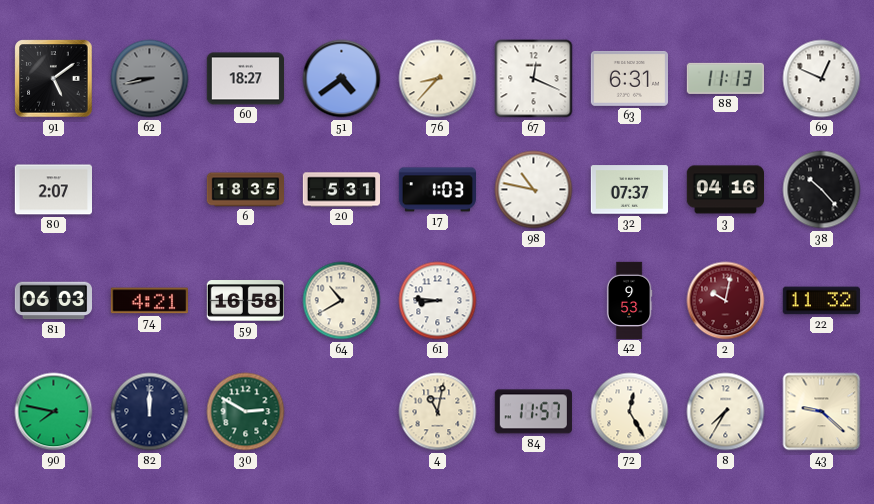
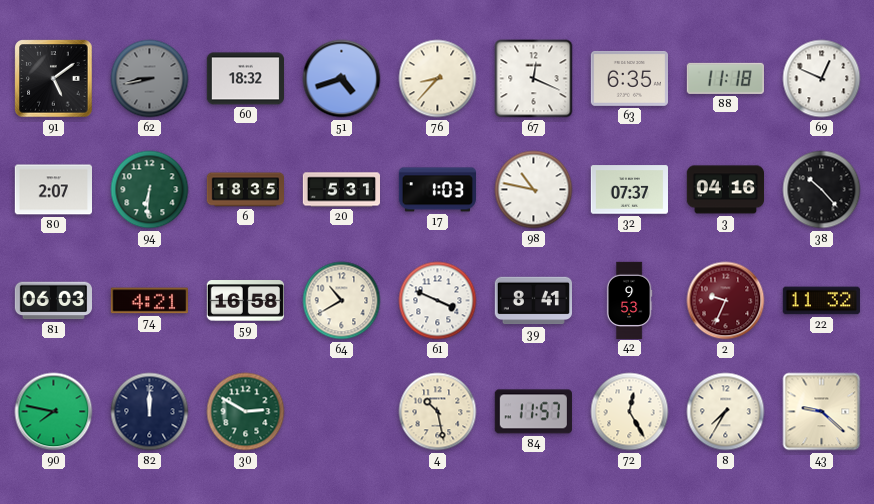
60: 18:27 -> 18:32 (245, 79)
51: 4:39 -> 4:42 (342, 79)
63: 6:31 -> 6:35 (629, 78)
88: 11:13 -> 11:18 (725, 78)
94: none -> 6:31 (150, 190)
61: 8:46 -> 3:49 (438, 301)
39: none -> 8:41 (533, 301)
2: 10:02 -> 9:34 (726, 301)
4: 11:02 -> 10:28 (438, 412)
